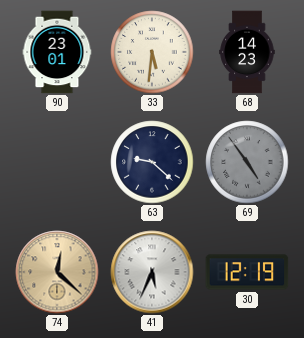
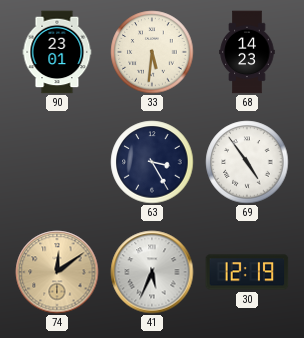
63: 9:22 -> 3:25 (152, 162)
69 dial: grey -> white (247, 162)
74: 12:22 -> 12:09 (57, 272)
